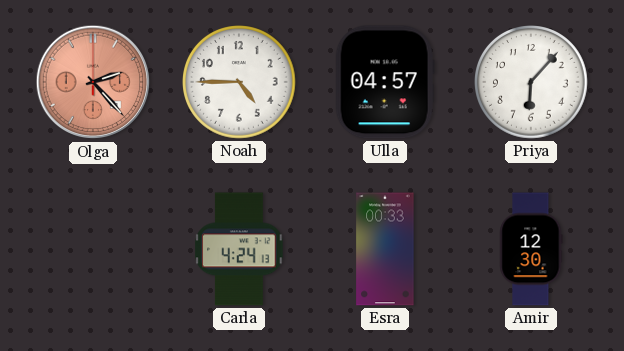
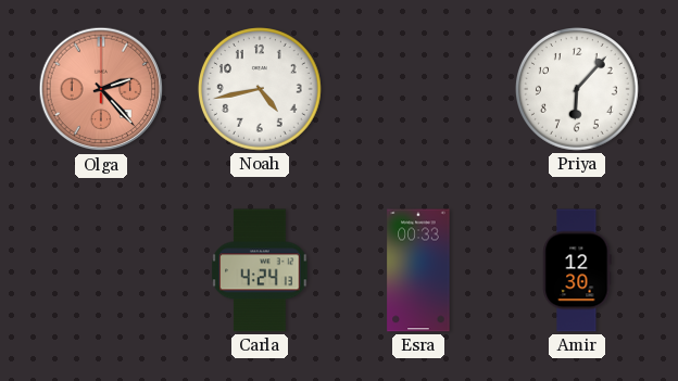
Noah: 4:45 -> 4:43 (261, 90)
Ulla: 04:57 -> none (385, 82)
